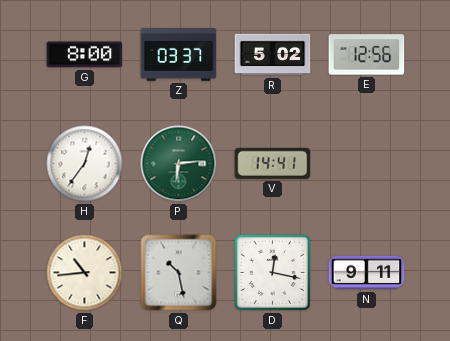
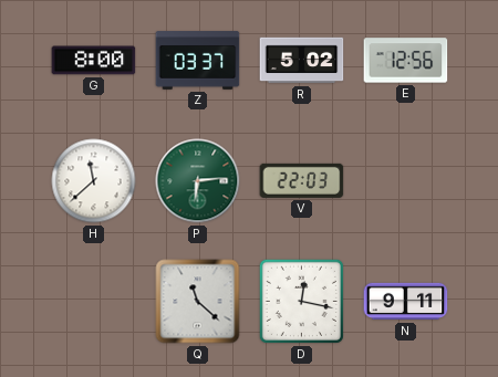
H: 12:36 -> 11:38 (94, 181)
V: 14:41 -> 22:03 (302, 180)
F: 10:44 -> none (85, 273)
Q: 10:28 -> 11:22 (198, 302)
